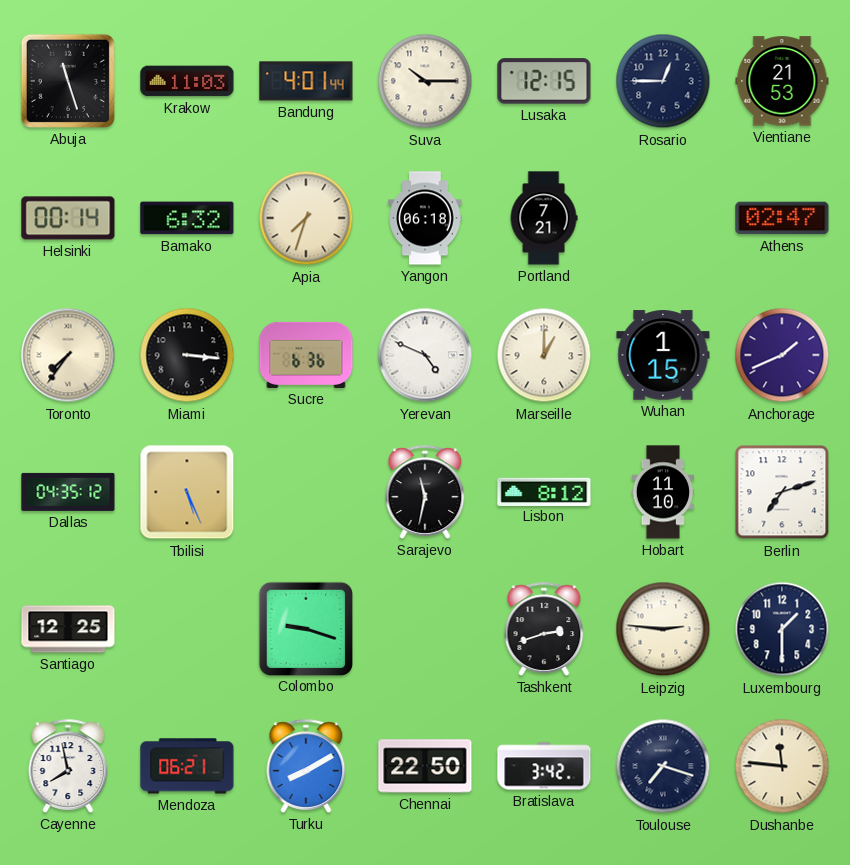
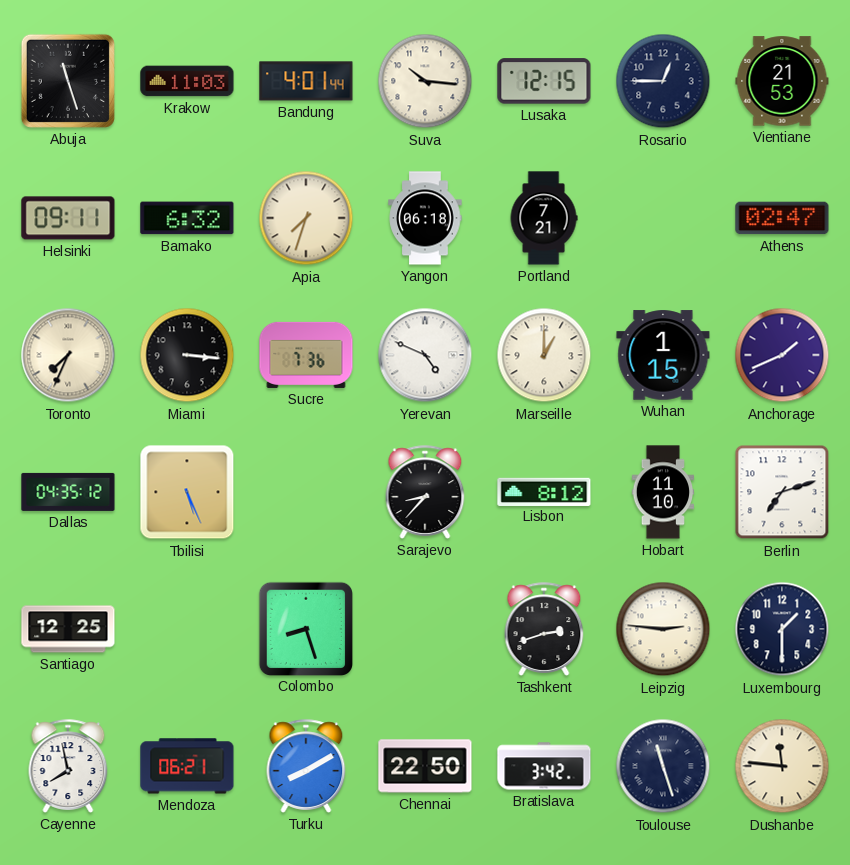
Suva: 10:15 -> 10:16 (425, 81)
Helsinki: 00:14 -> 09:11 (68, 218)
Toronto: 7:36 -> 7:34 (68, 355)
Sucre: 6:36 -> 7:36 (306, 355)
Sarajevo: 11:32 -> 8:37 (425, 492)
Colombo: 9:18 -> 8:27 (305, 628)
Toulouse: 7:18 -> 11:27 (663, 766)
